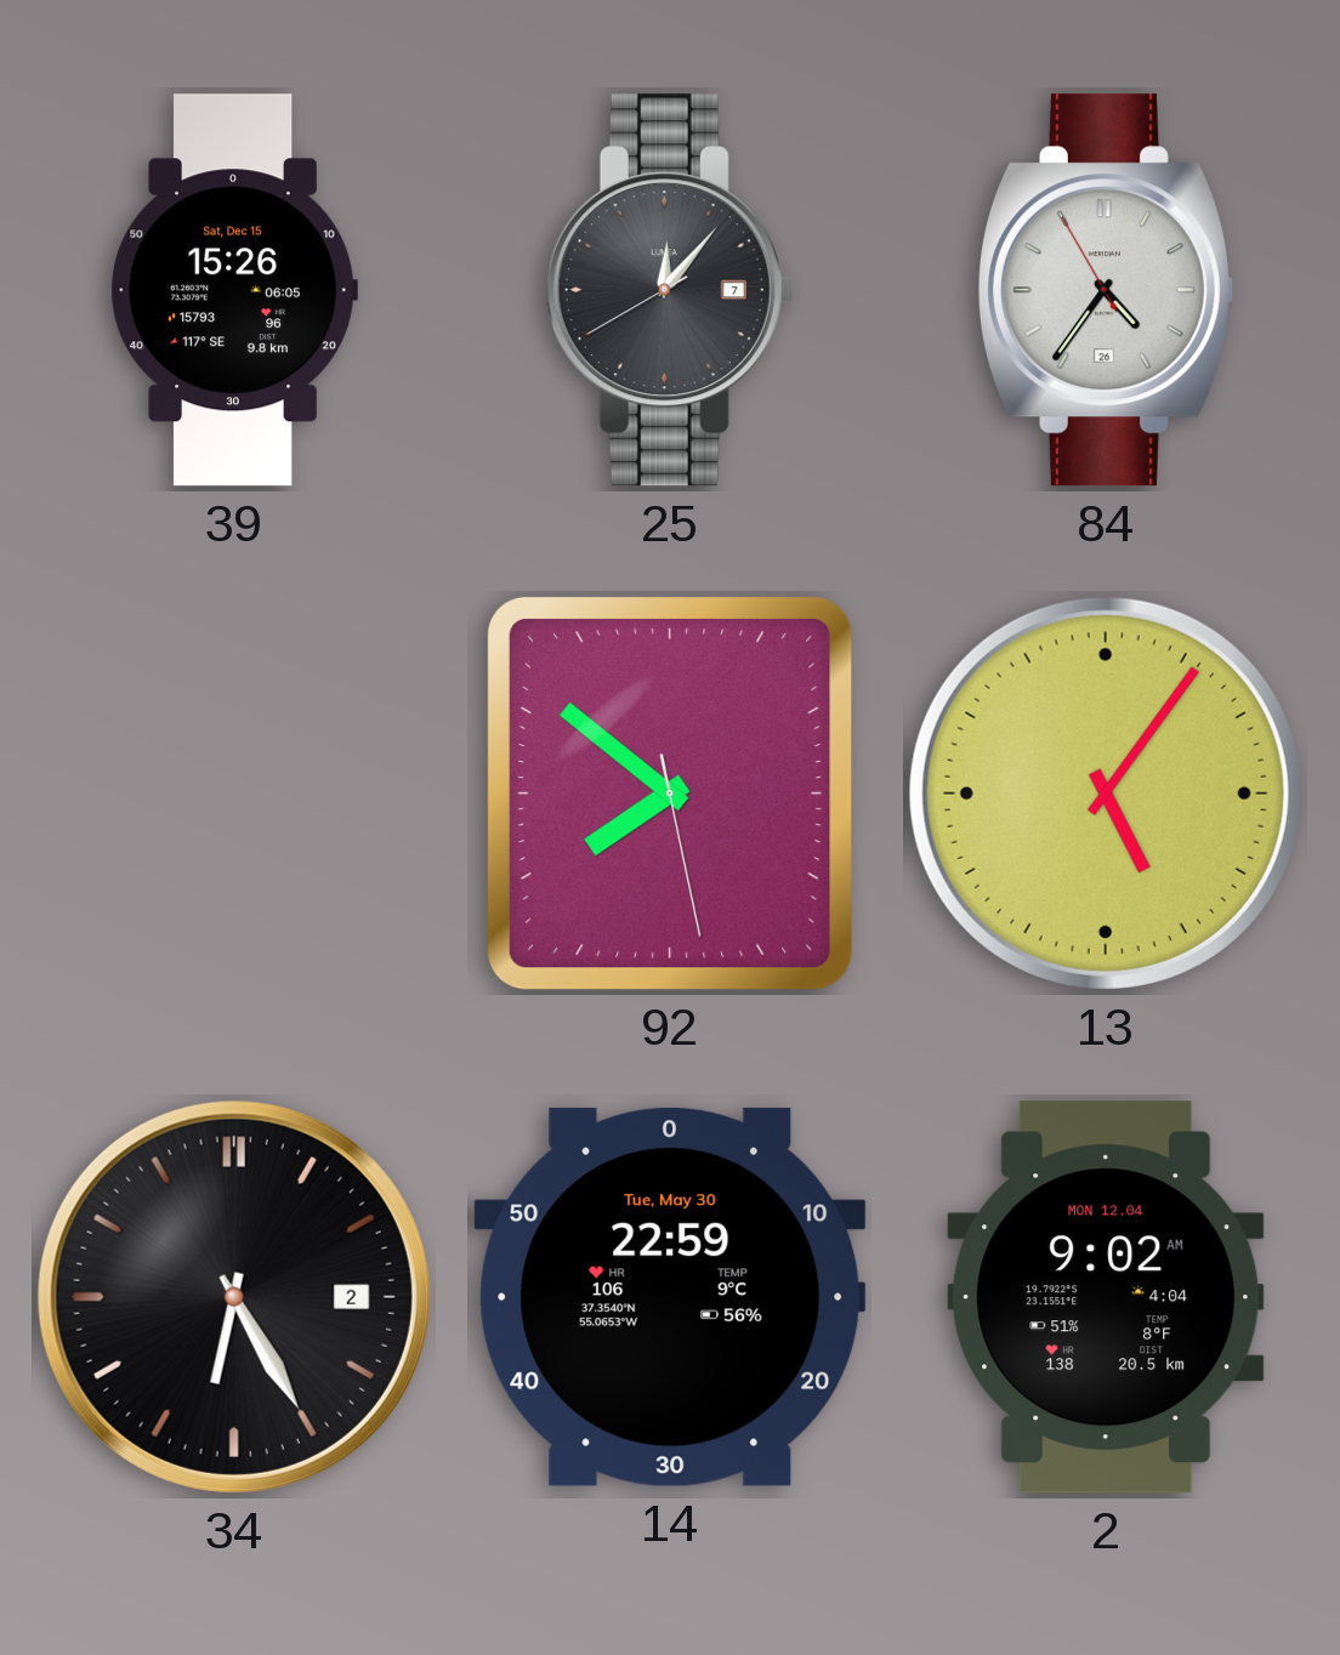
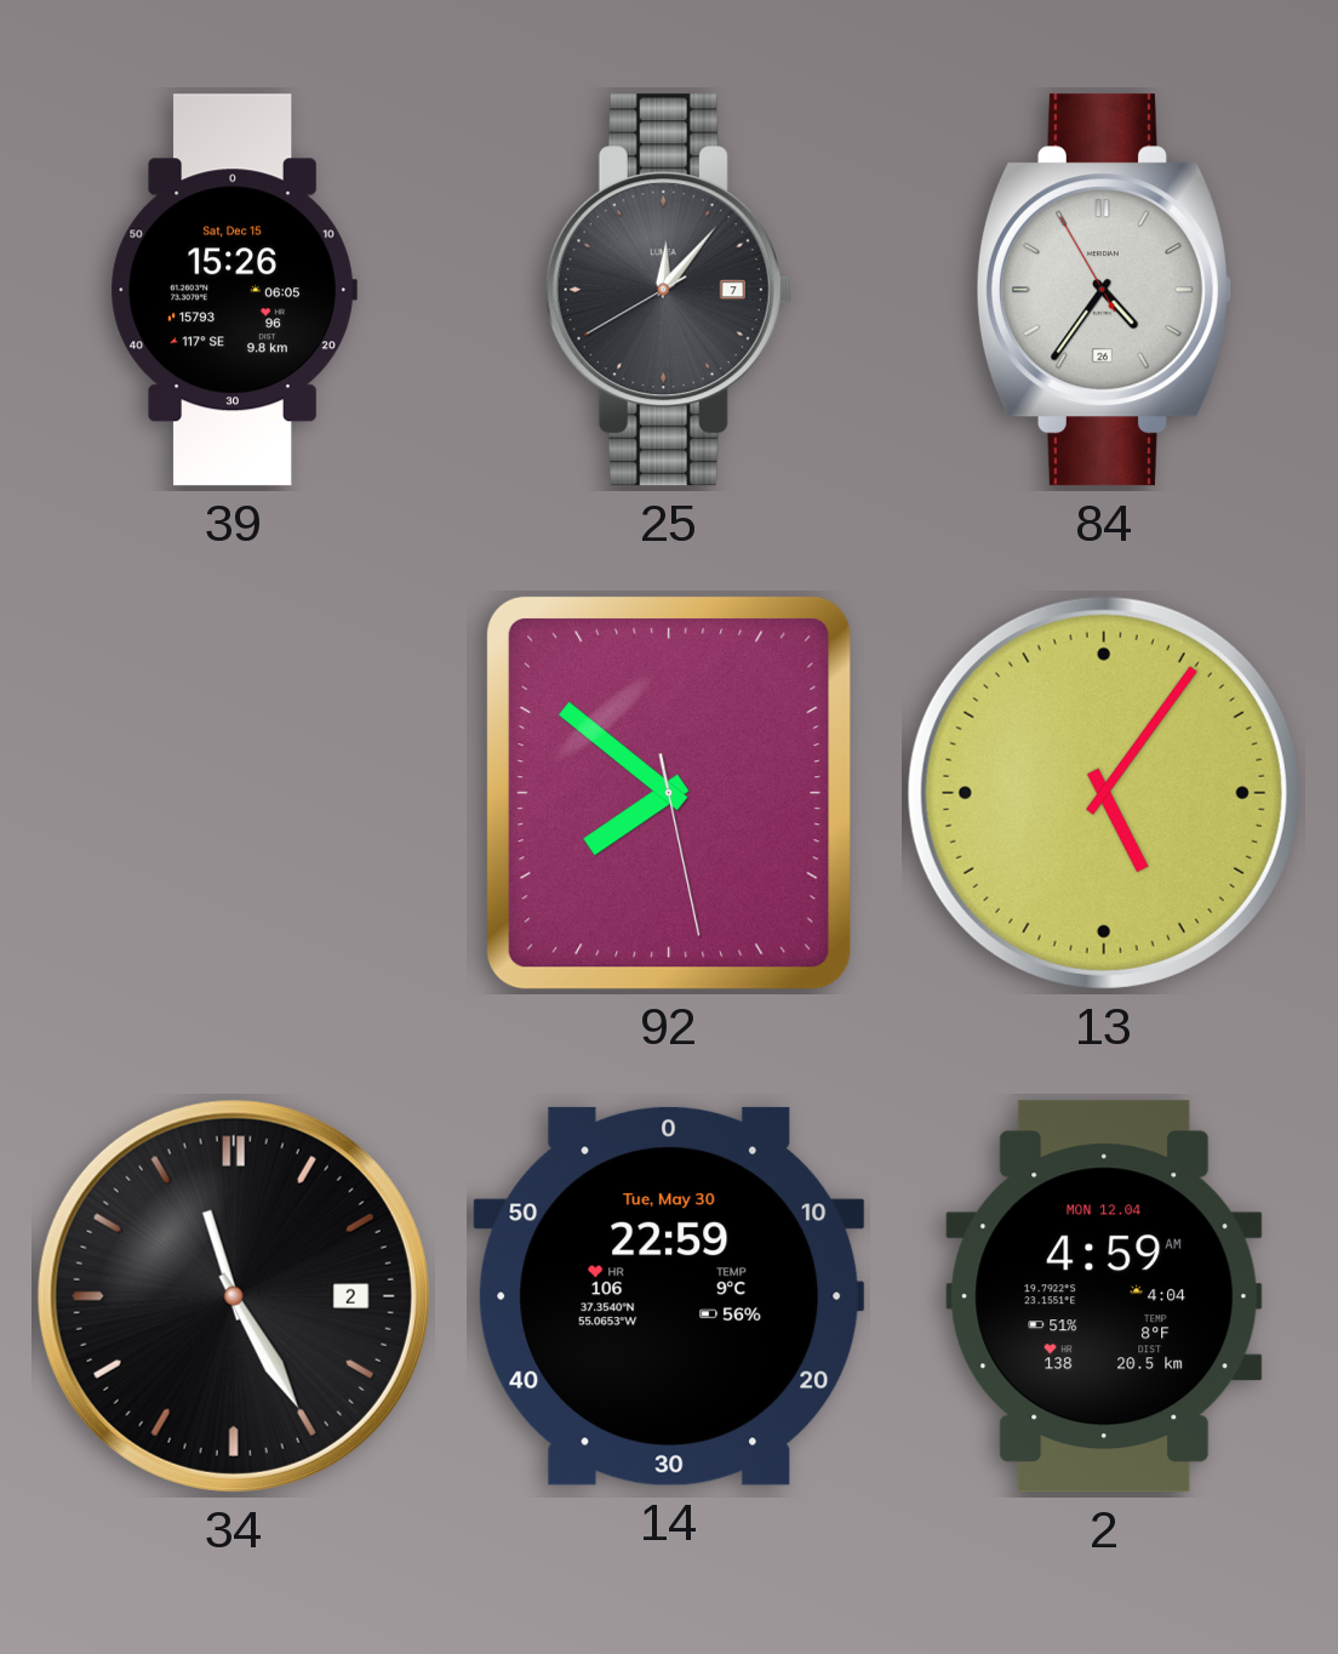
34: 6:25 -> 11:25 (234, 1296)
2: 9:02 -> 4:59 (1104, 1296)
